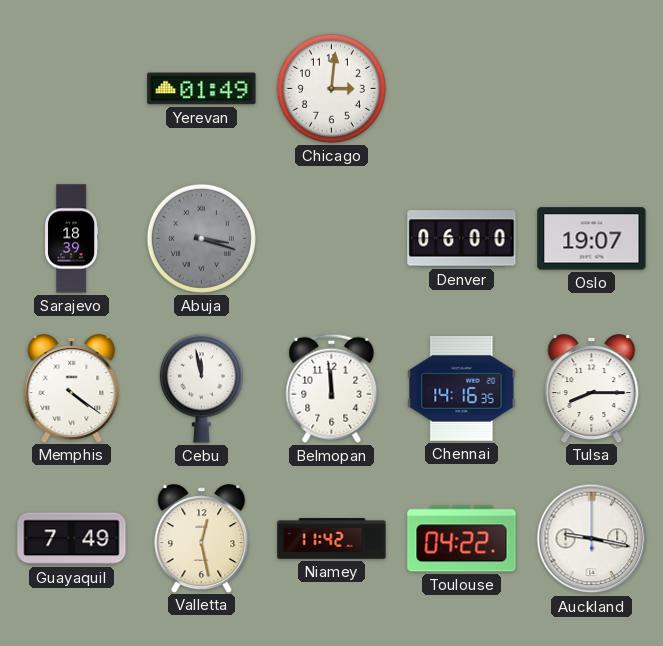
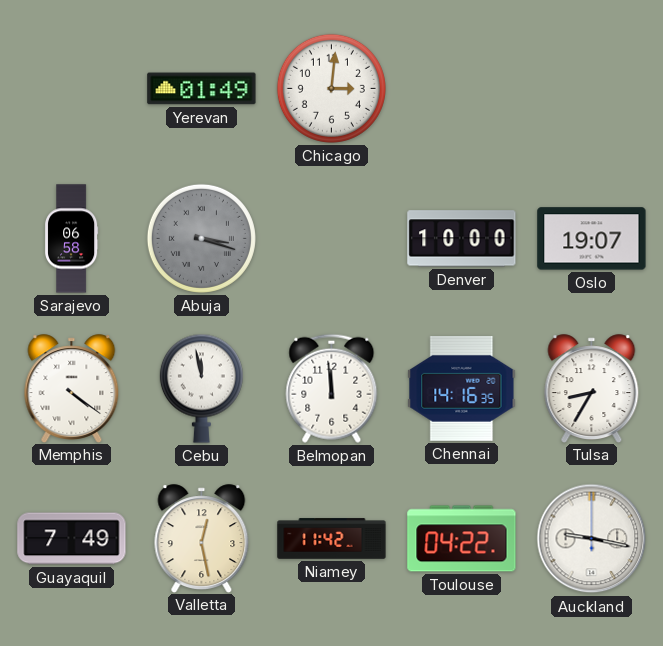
Sarajevo: 18:39 -> 06:58 (71, 239)
Denver: 06:00 -> 10:00 (462, 239)
Tulsa: 8:15 -> 8:35 (592, 388)
